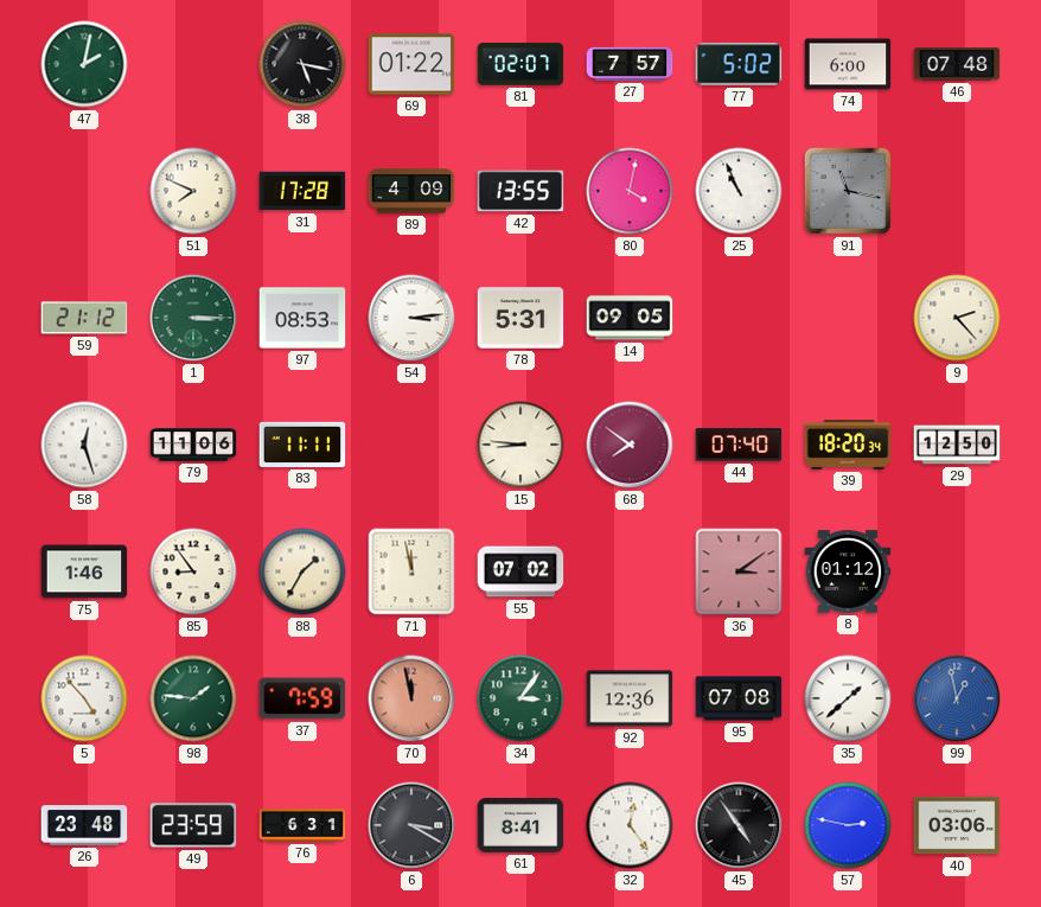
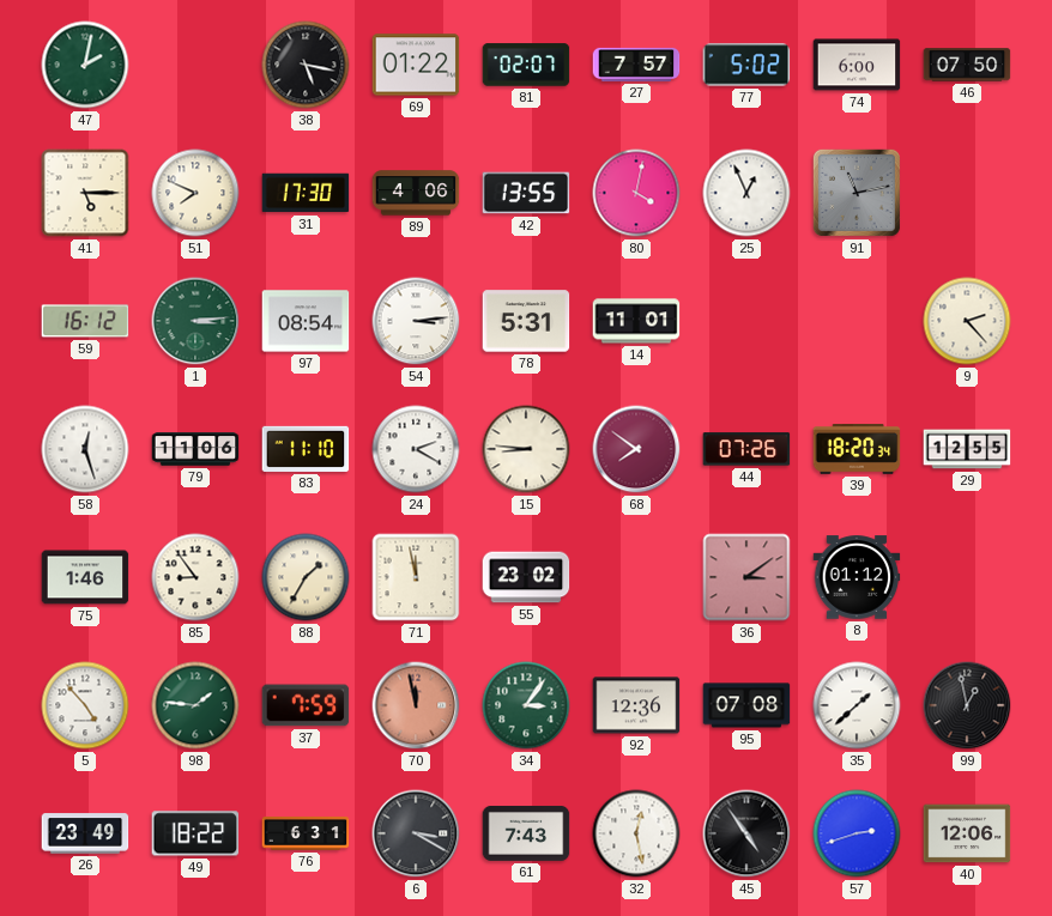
46: 07:48 -> 07:50 (967, 65)
41: none -> 5:15 (85, 193)
31: 17:28 -> 17:30 (306, 193)
89: 4:09 -> 4:06 (416, 193)
25: 10:56 -> 12:56 (746, 193)
91: 11:17 -> 11:13 (857, 193)
59: 21:12 -> 16:12 (85, 321)
1: 3:15 -> 3:14 (195, 321)
97: 08:53 -> 08:54 (306, 321)
14: 09:05 -> 11:01 (636, 321)
83: 11:11 -> 11:10 (306, 449)
24: none -> 2:20 (416, 449)
44: 07:40 -> 07:26 (746, 449)
29: 12:50 -> 12:55 (967, 449)
55: 07:02 -> 23:02 (526, 577)
99 dial: blue -> black (967, 705)
26: 23:48 -> 23:49 (85, 833)
49: 23:59 -> 18:22 (195, 833)
61: 8:41 -> 7:43 (526, 833)
32: 12:24 -> 12:28 (636, 833)
57: 2:47 -> 2:42 (857, 833)
40: 03:06 -> 12:06 (967, 833)
